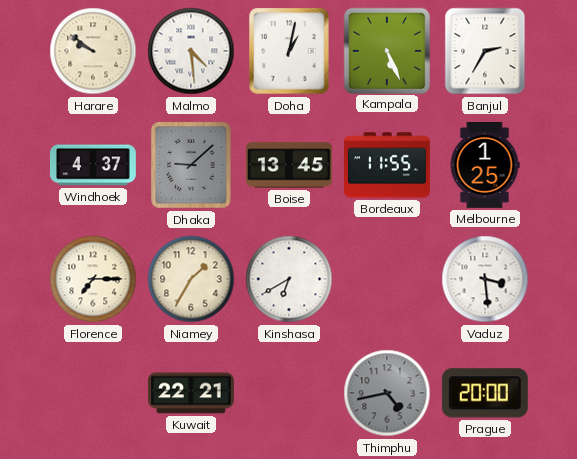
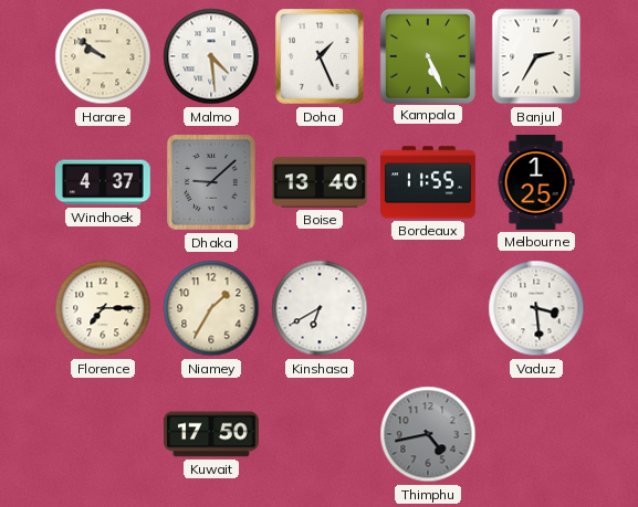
Doha: 1:02 -> 1:26 (321, 57)
Boise: 13:45 -> 13:40 (321, 182)
Kuwait: 22:21 -> 17:50 (211, 434)
Prague: 20:00 -> none (485, 393)
